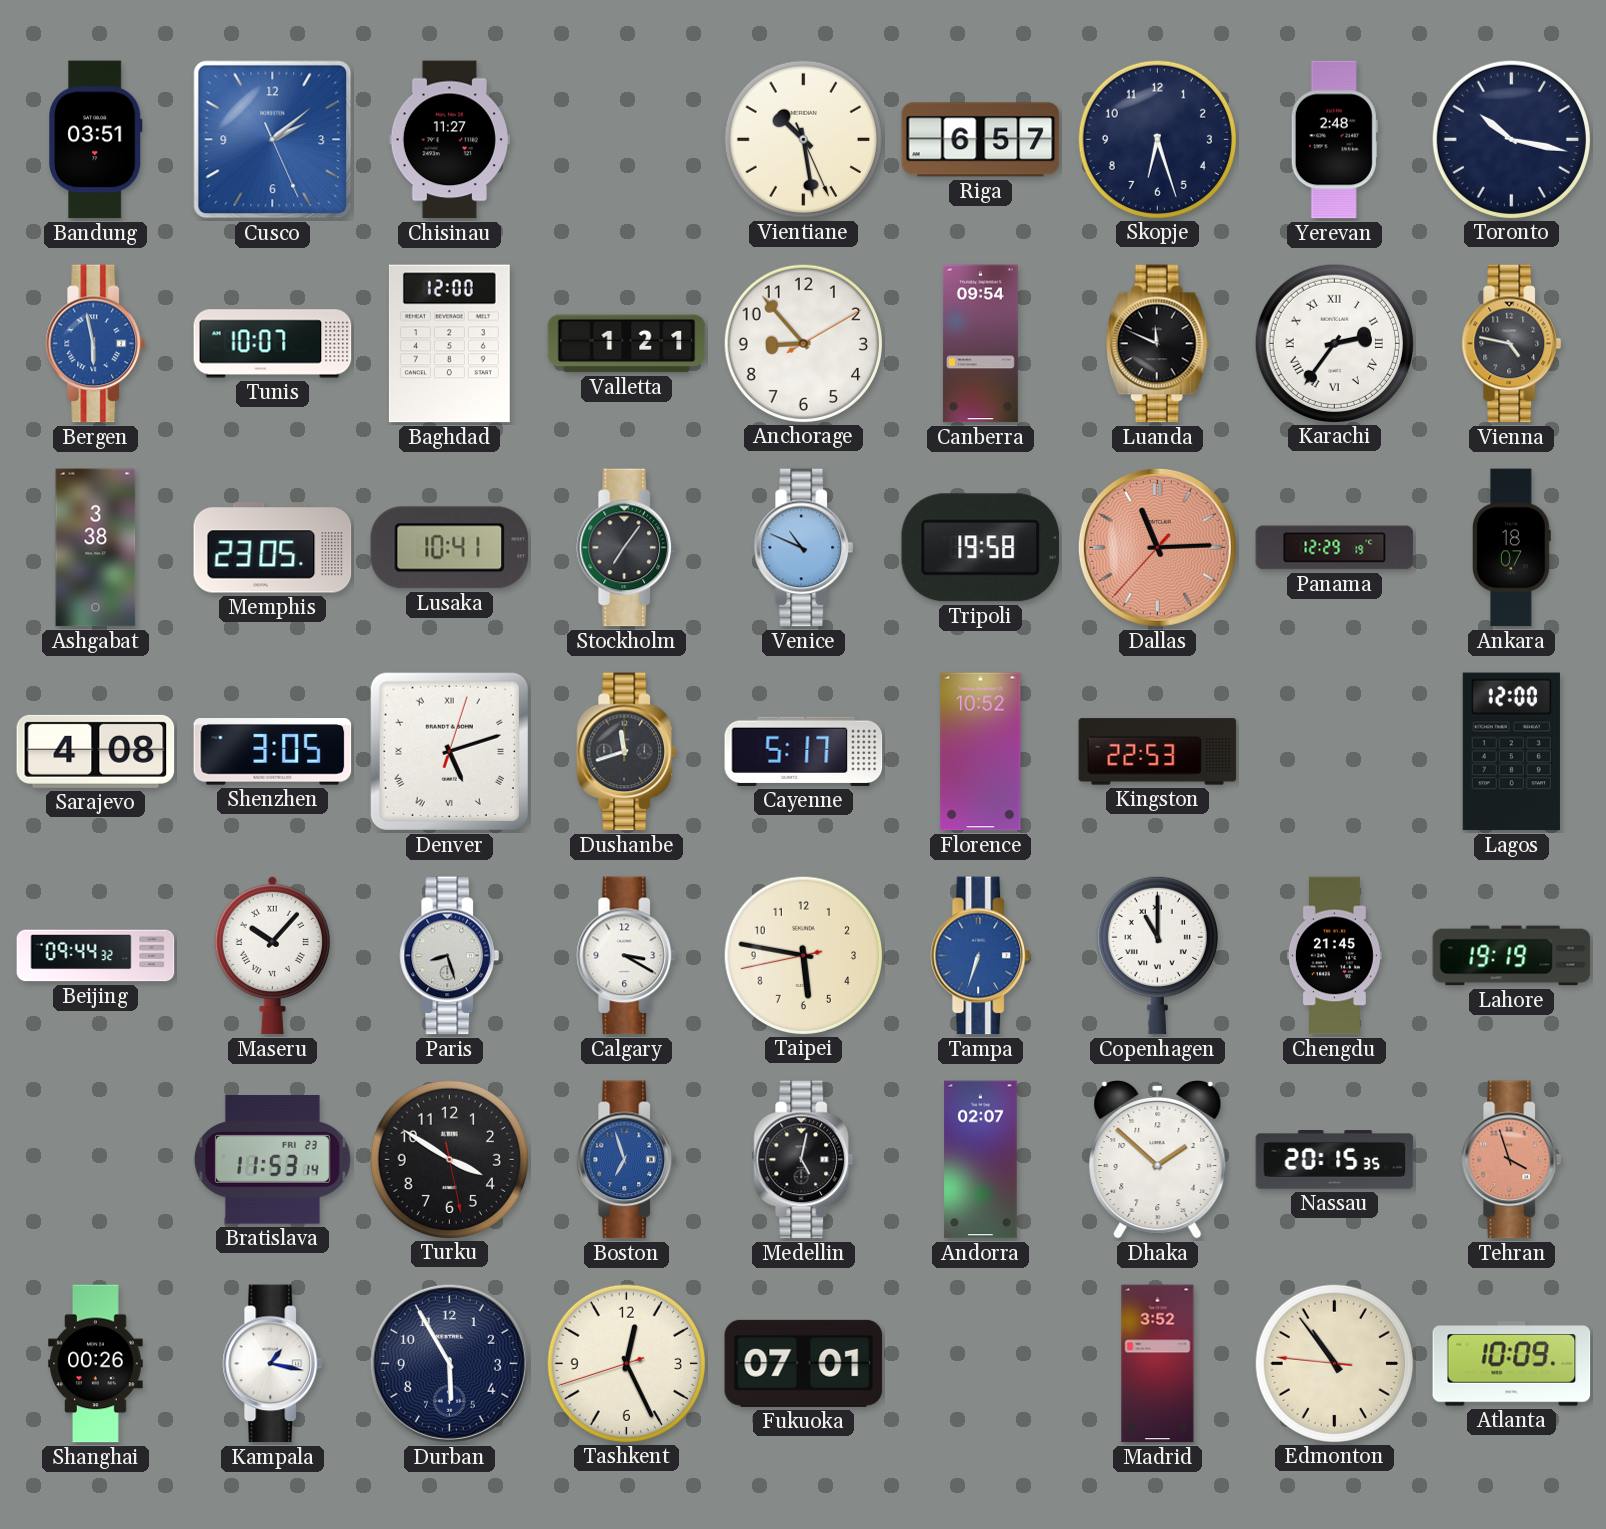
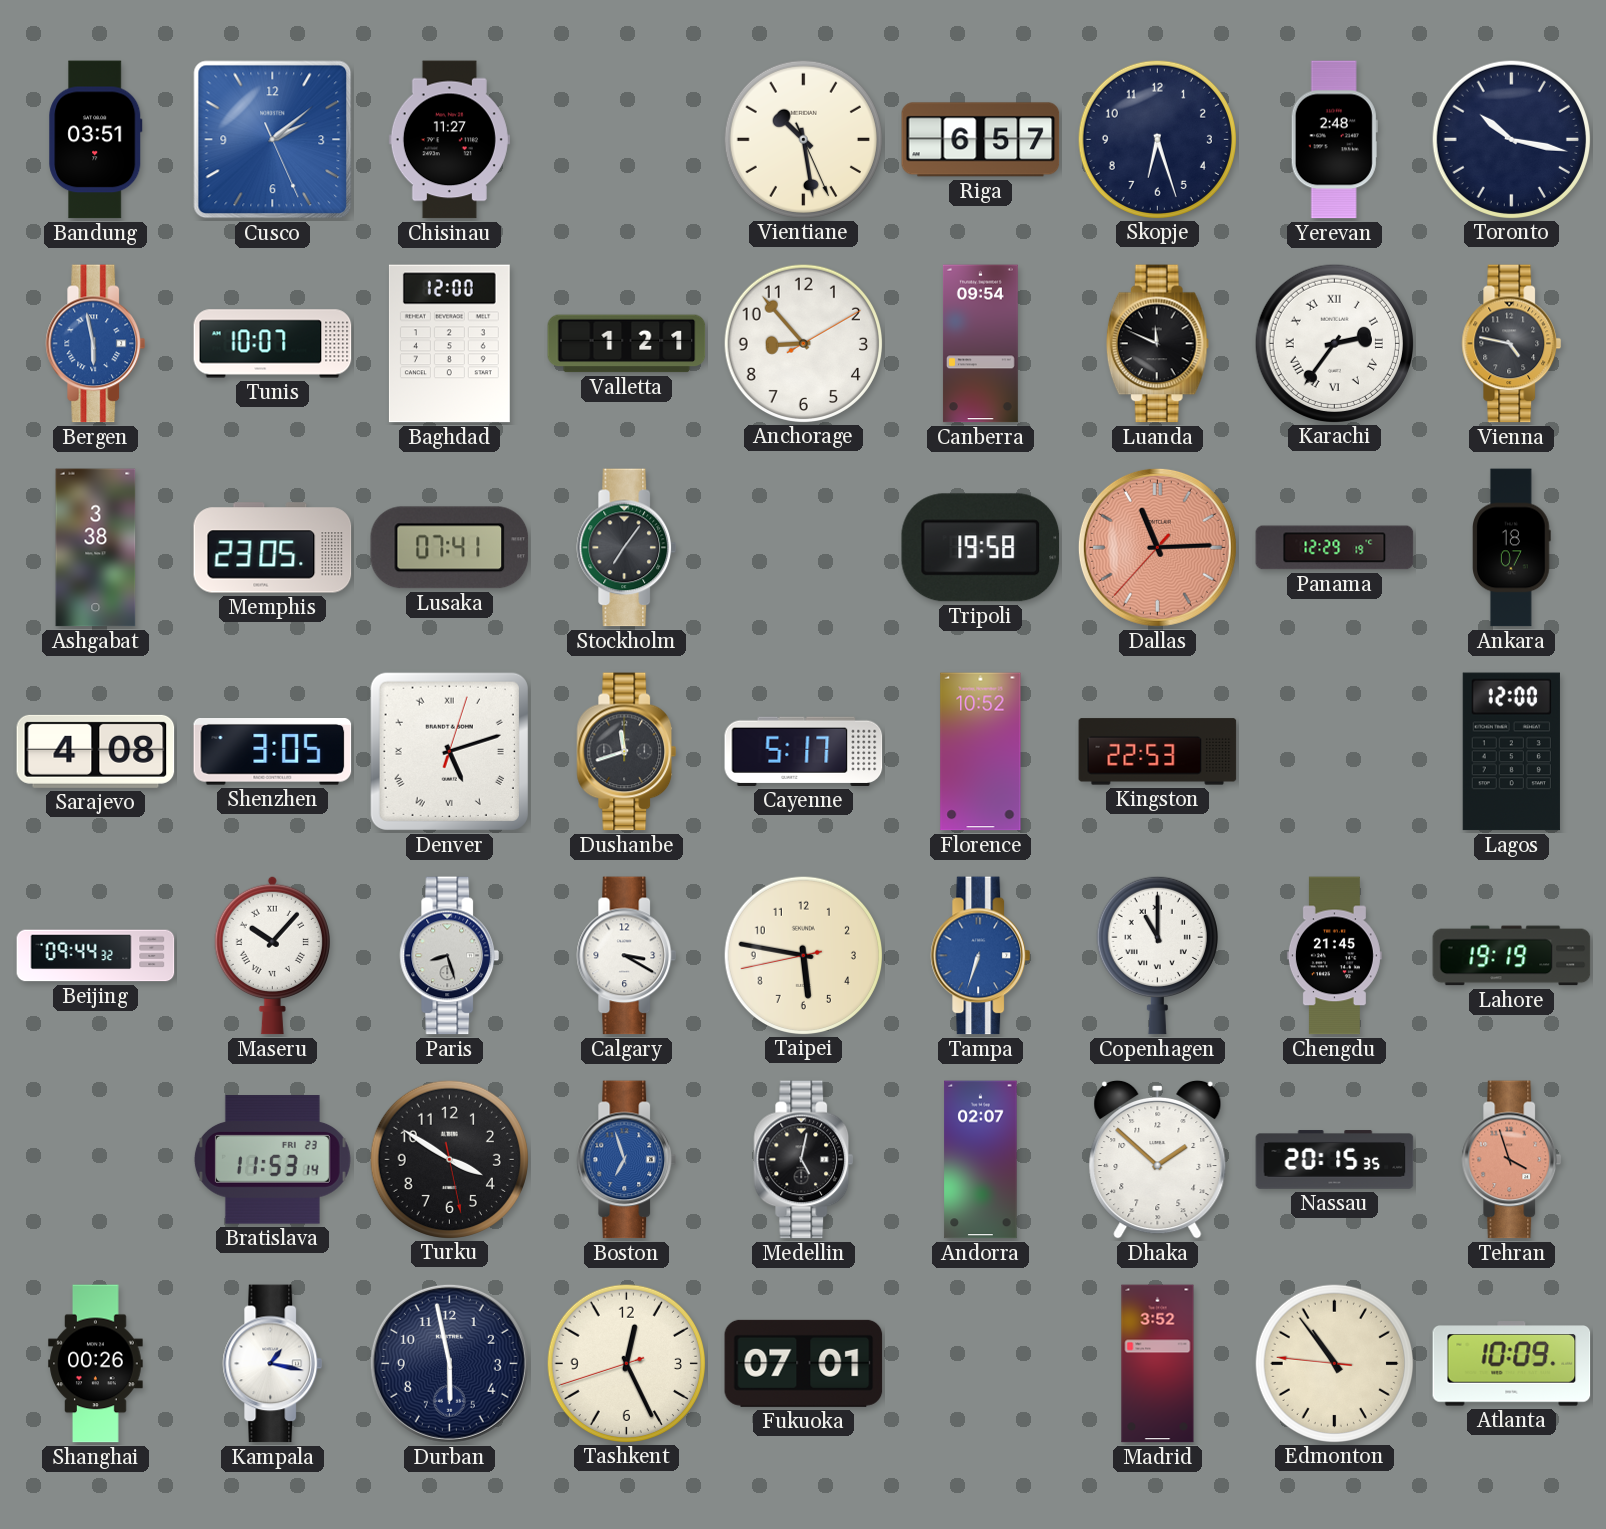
Lusaka: 10:41 -> 07:41 (450, 548)
Venice: 10:49 -> none (804, 548)
Durban: 5:55 -> 5:58 (449, 1363)
